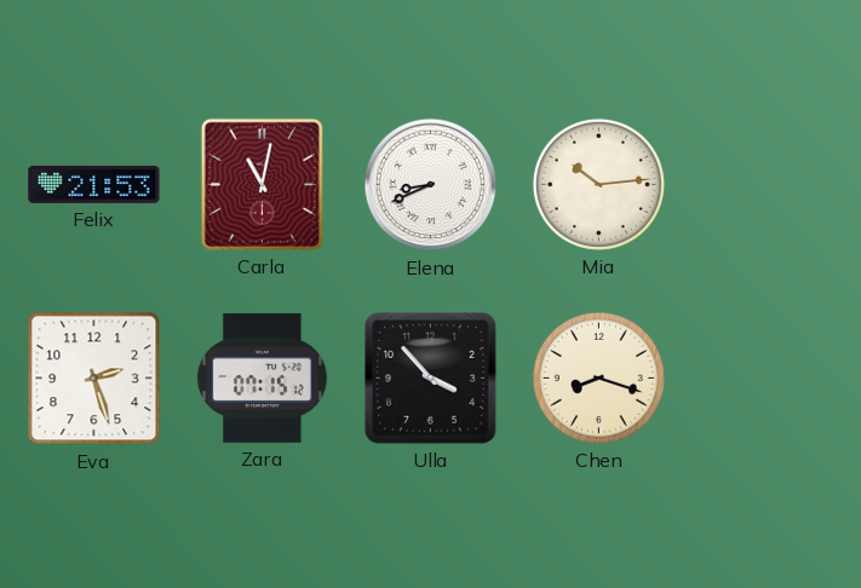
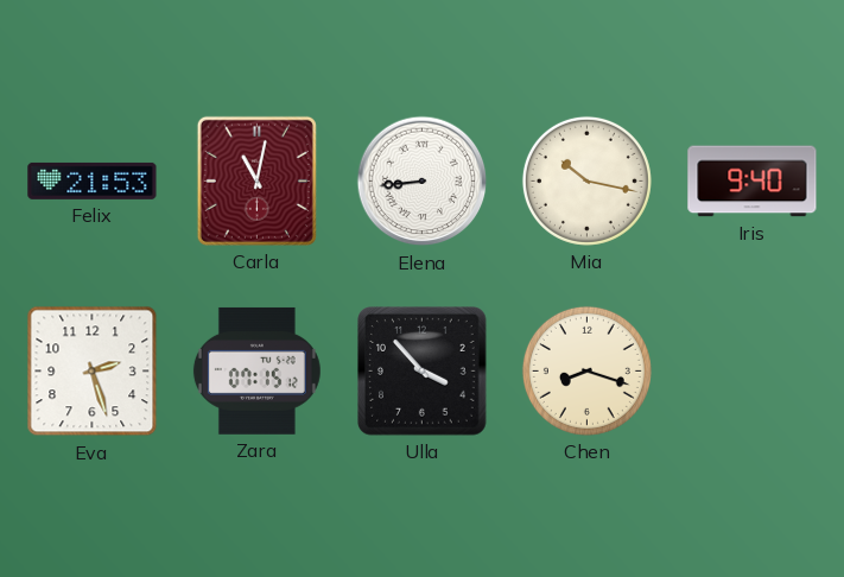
Elena: 8:41 -> 8:44 (423, 182)
Mia: 10:14 -> 10:17 (586, 180)
Iris: none -> 9:40 (753, 182)
